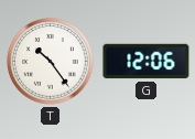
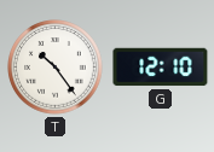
G: 12:06 -> 12:10 (161, 68)
